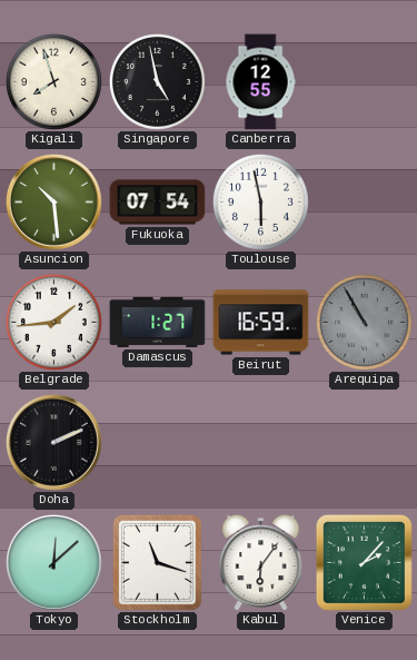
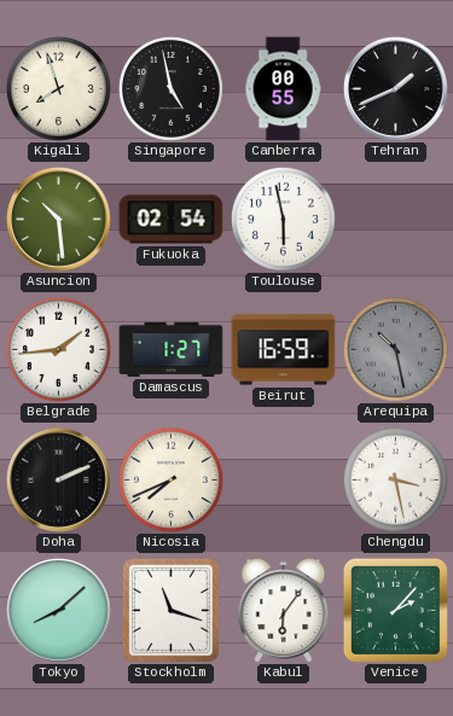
Canberra: 12:55 -> 00:55 (283, 89)
Tehran: none -> 1:41 (395, 88)
Fukuoka: 07:54 -> 02:54 (172, 220)
Arequipa: 10:55 -> 10:28 (395, 349)
Nicosia: none -> 7:41 (170, 479)
Chengdu: none -> 3:28 (395, 479)
Tokyo: 12:08 -> 8:08 (58, 610)
